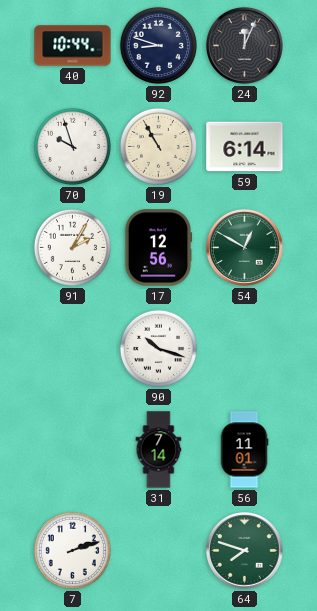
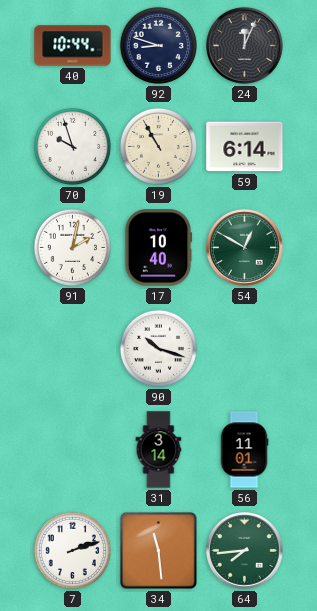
91: 2:05 -> 2:02 (72, 247)
17: 12:56 -> 10:40 (158, 248)
31: 7:14 -> 3:14 (159, 450)
34: none -> 11:29 (159, 551)
64: 7:48 -> 7:44 (245, 551)
